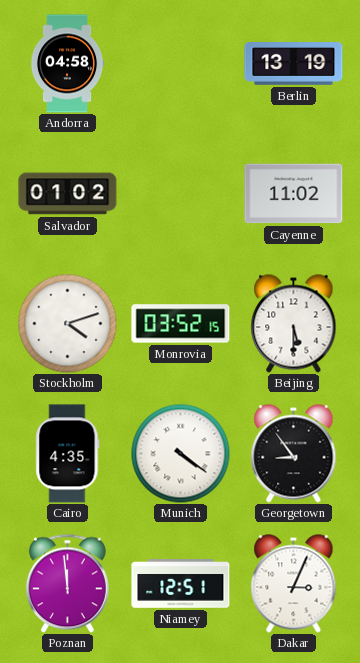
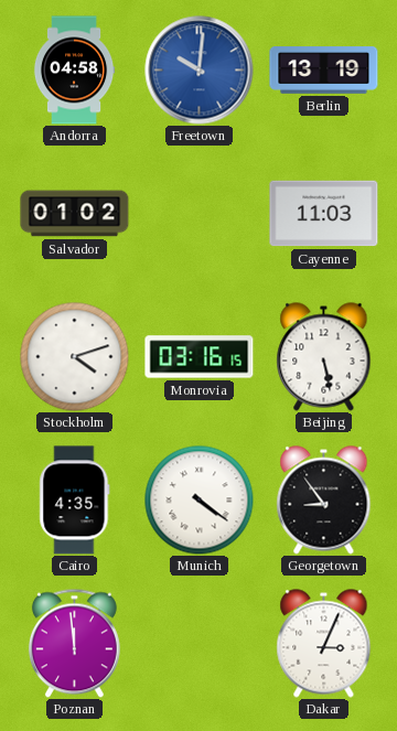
Freetown: none -> 10:01 (200, 71)
Cayenne: 11:02 -> 11:03 (324, 214)
Monrovia: 03:52 -> 03:16 (200, 357)
Beijing: 5:30 -> 5:28 (324, 357)
Niamey: 12:51 -> none (181, 584)
